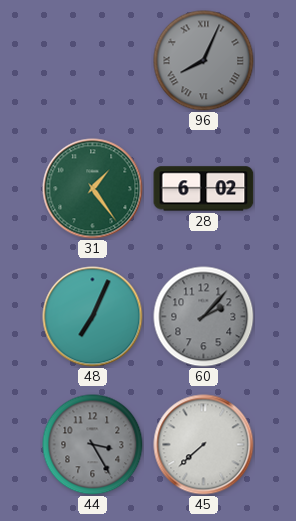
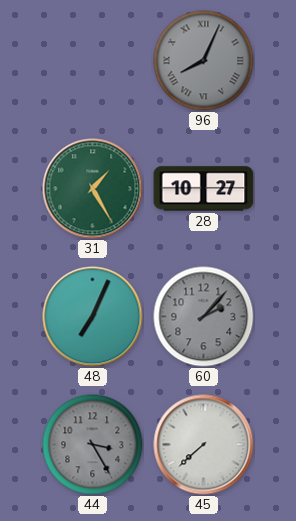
31: 1:24 -> 1:25 (93, 189)
28: 6:02 -> 10:27 (204, 189)
